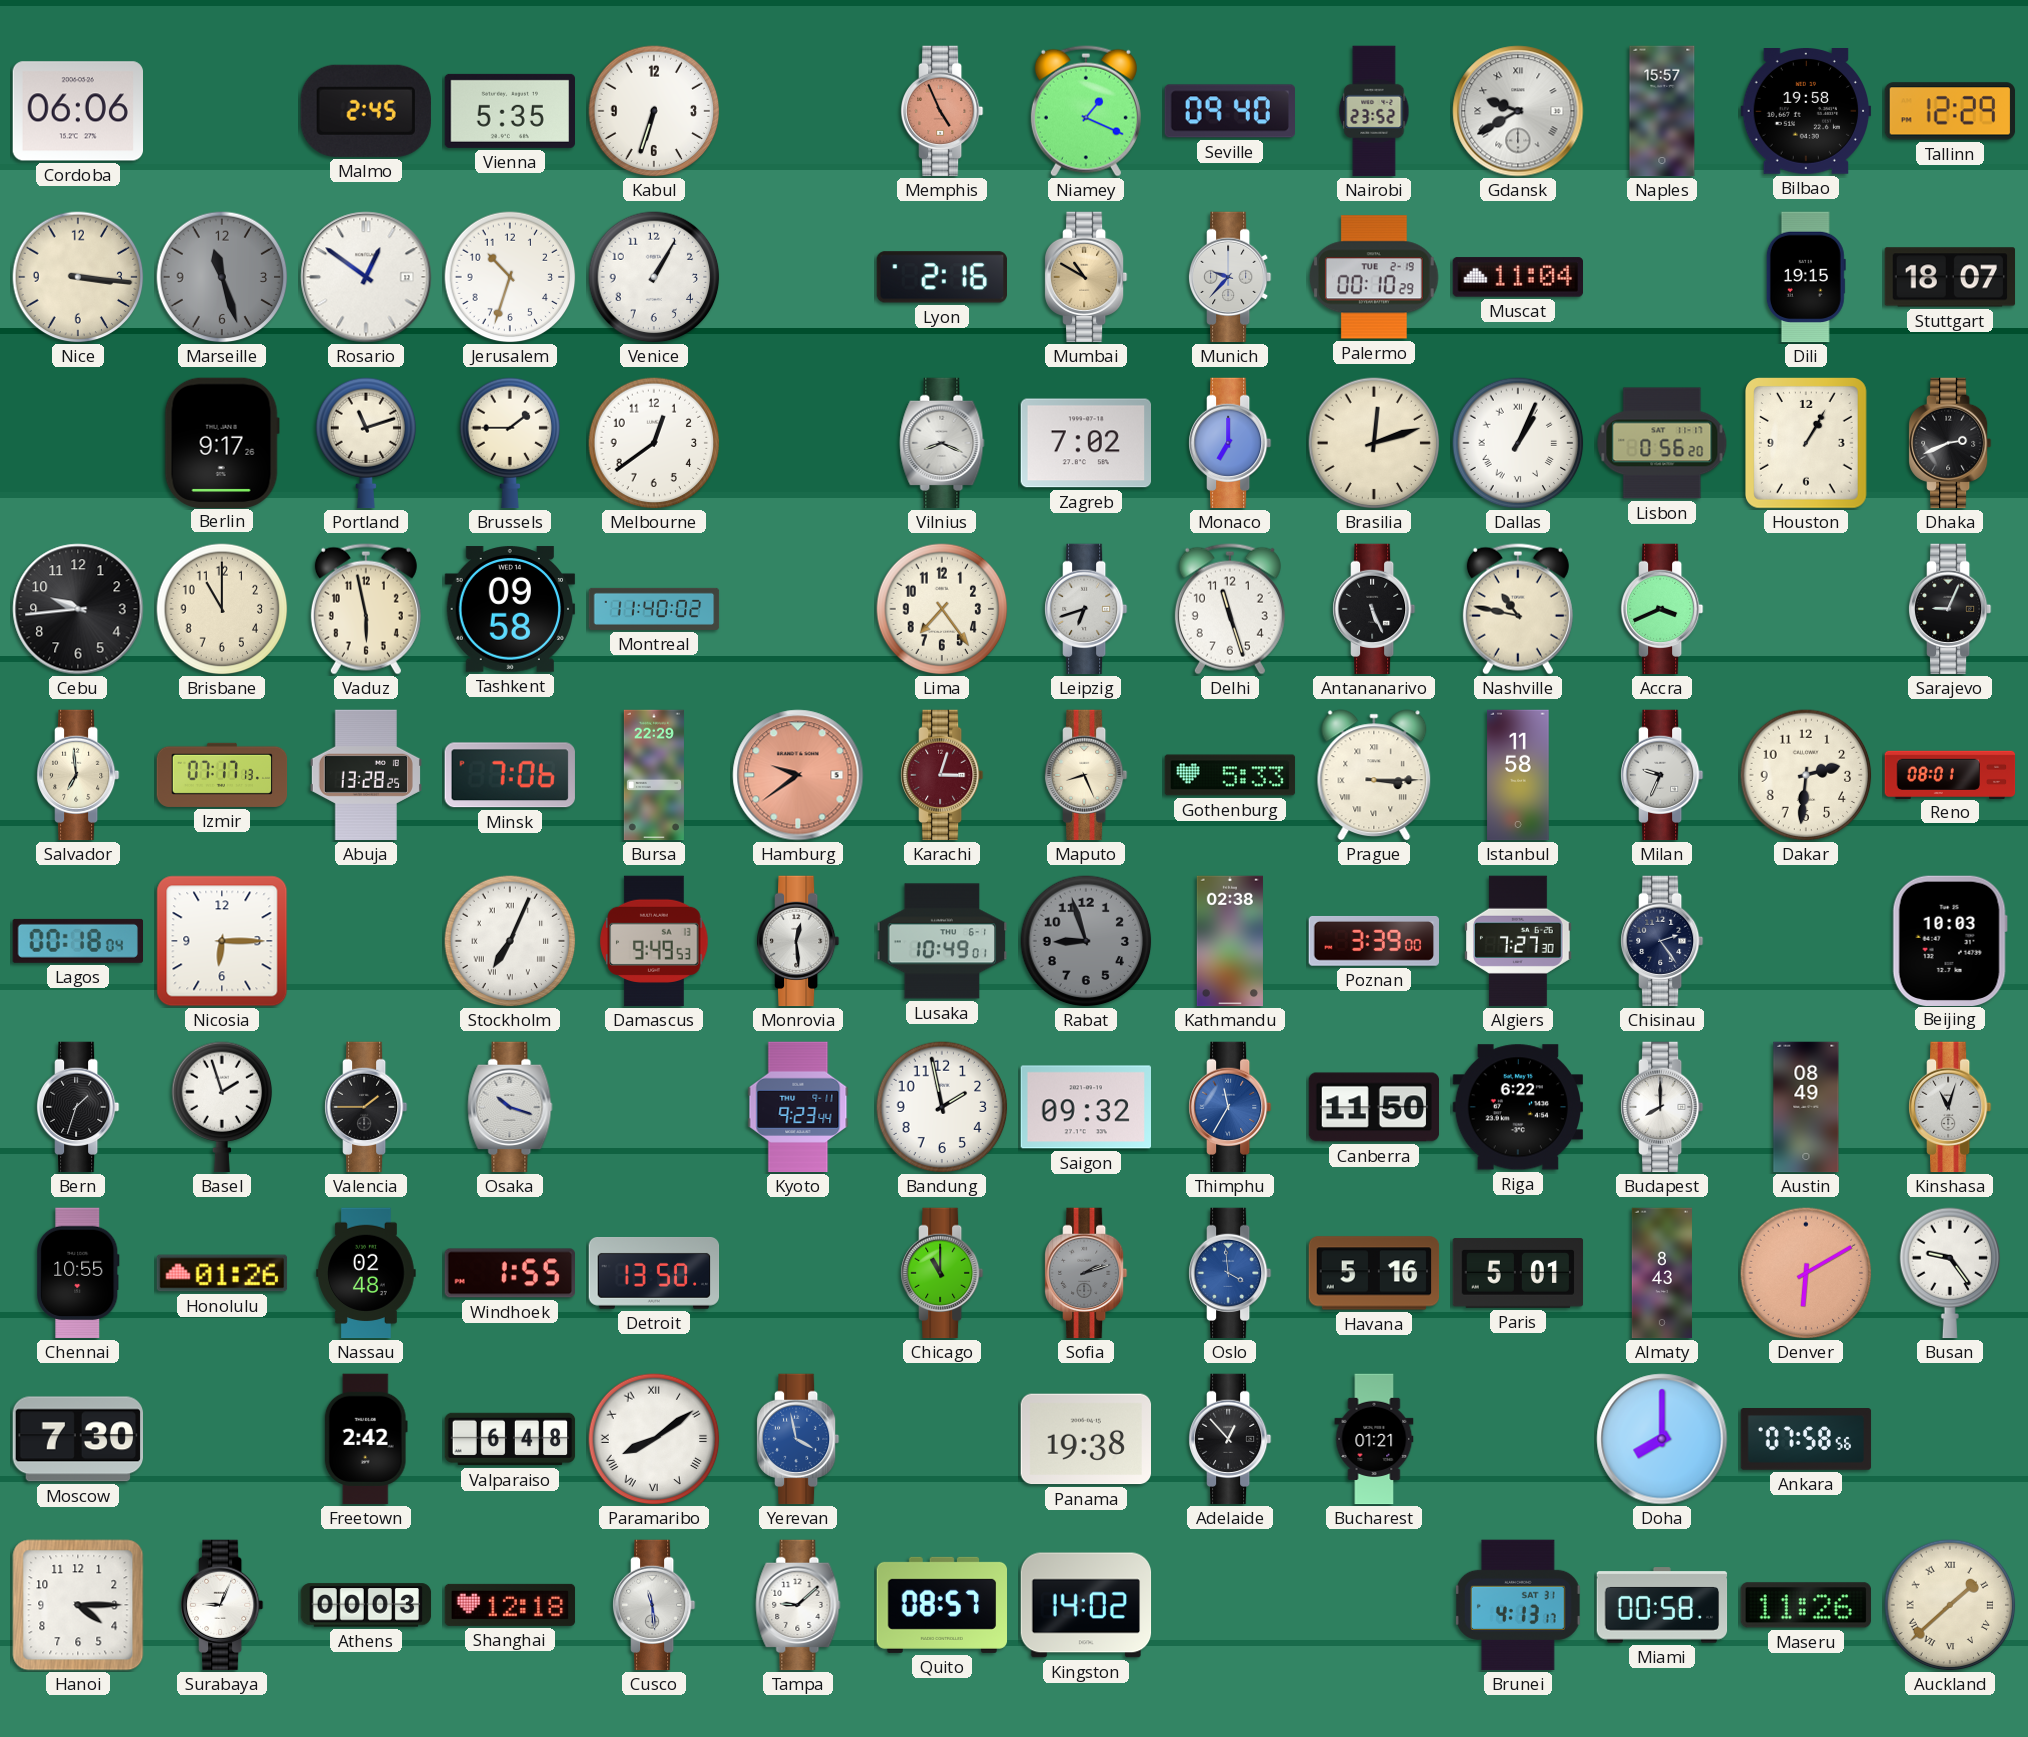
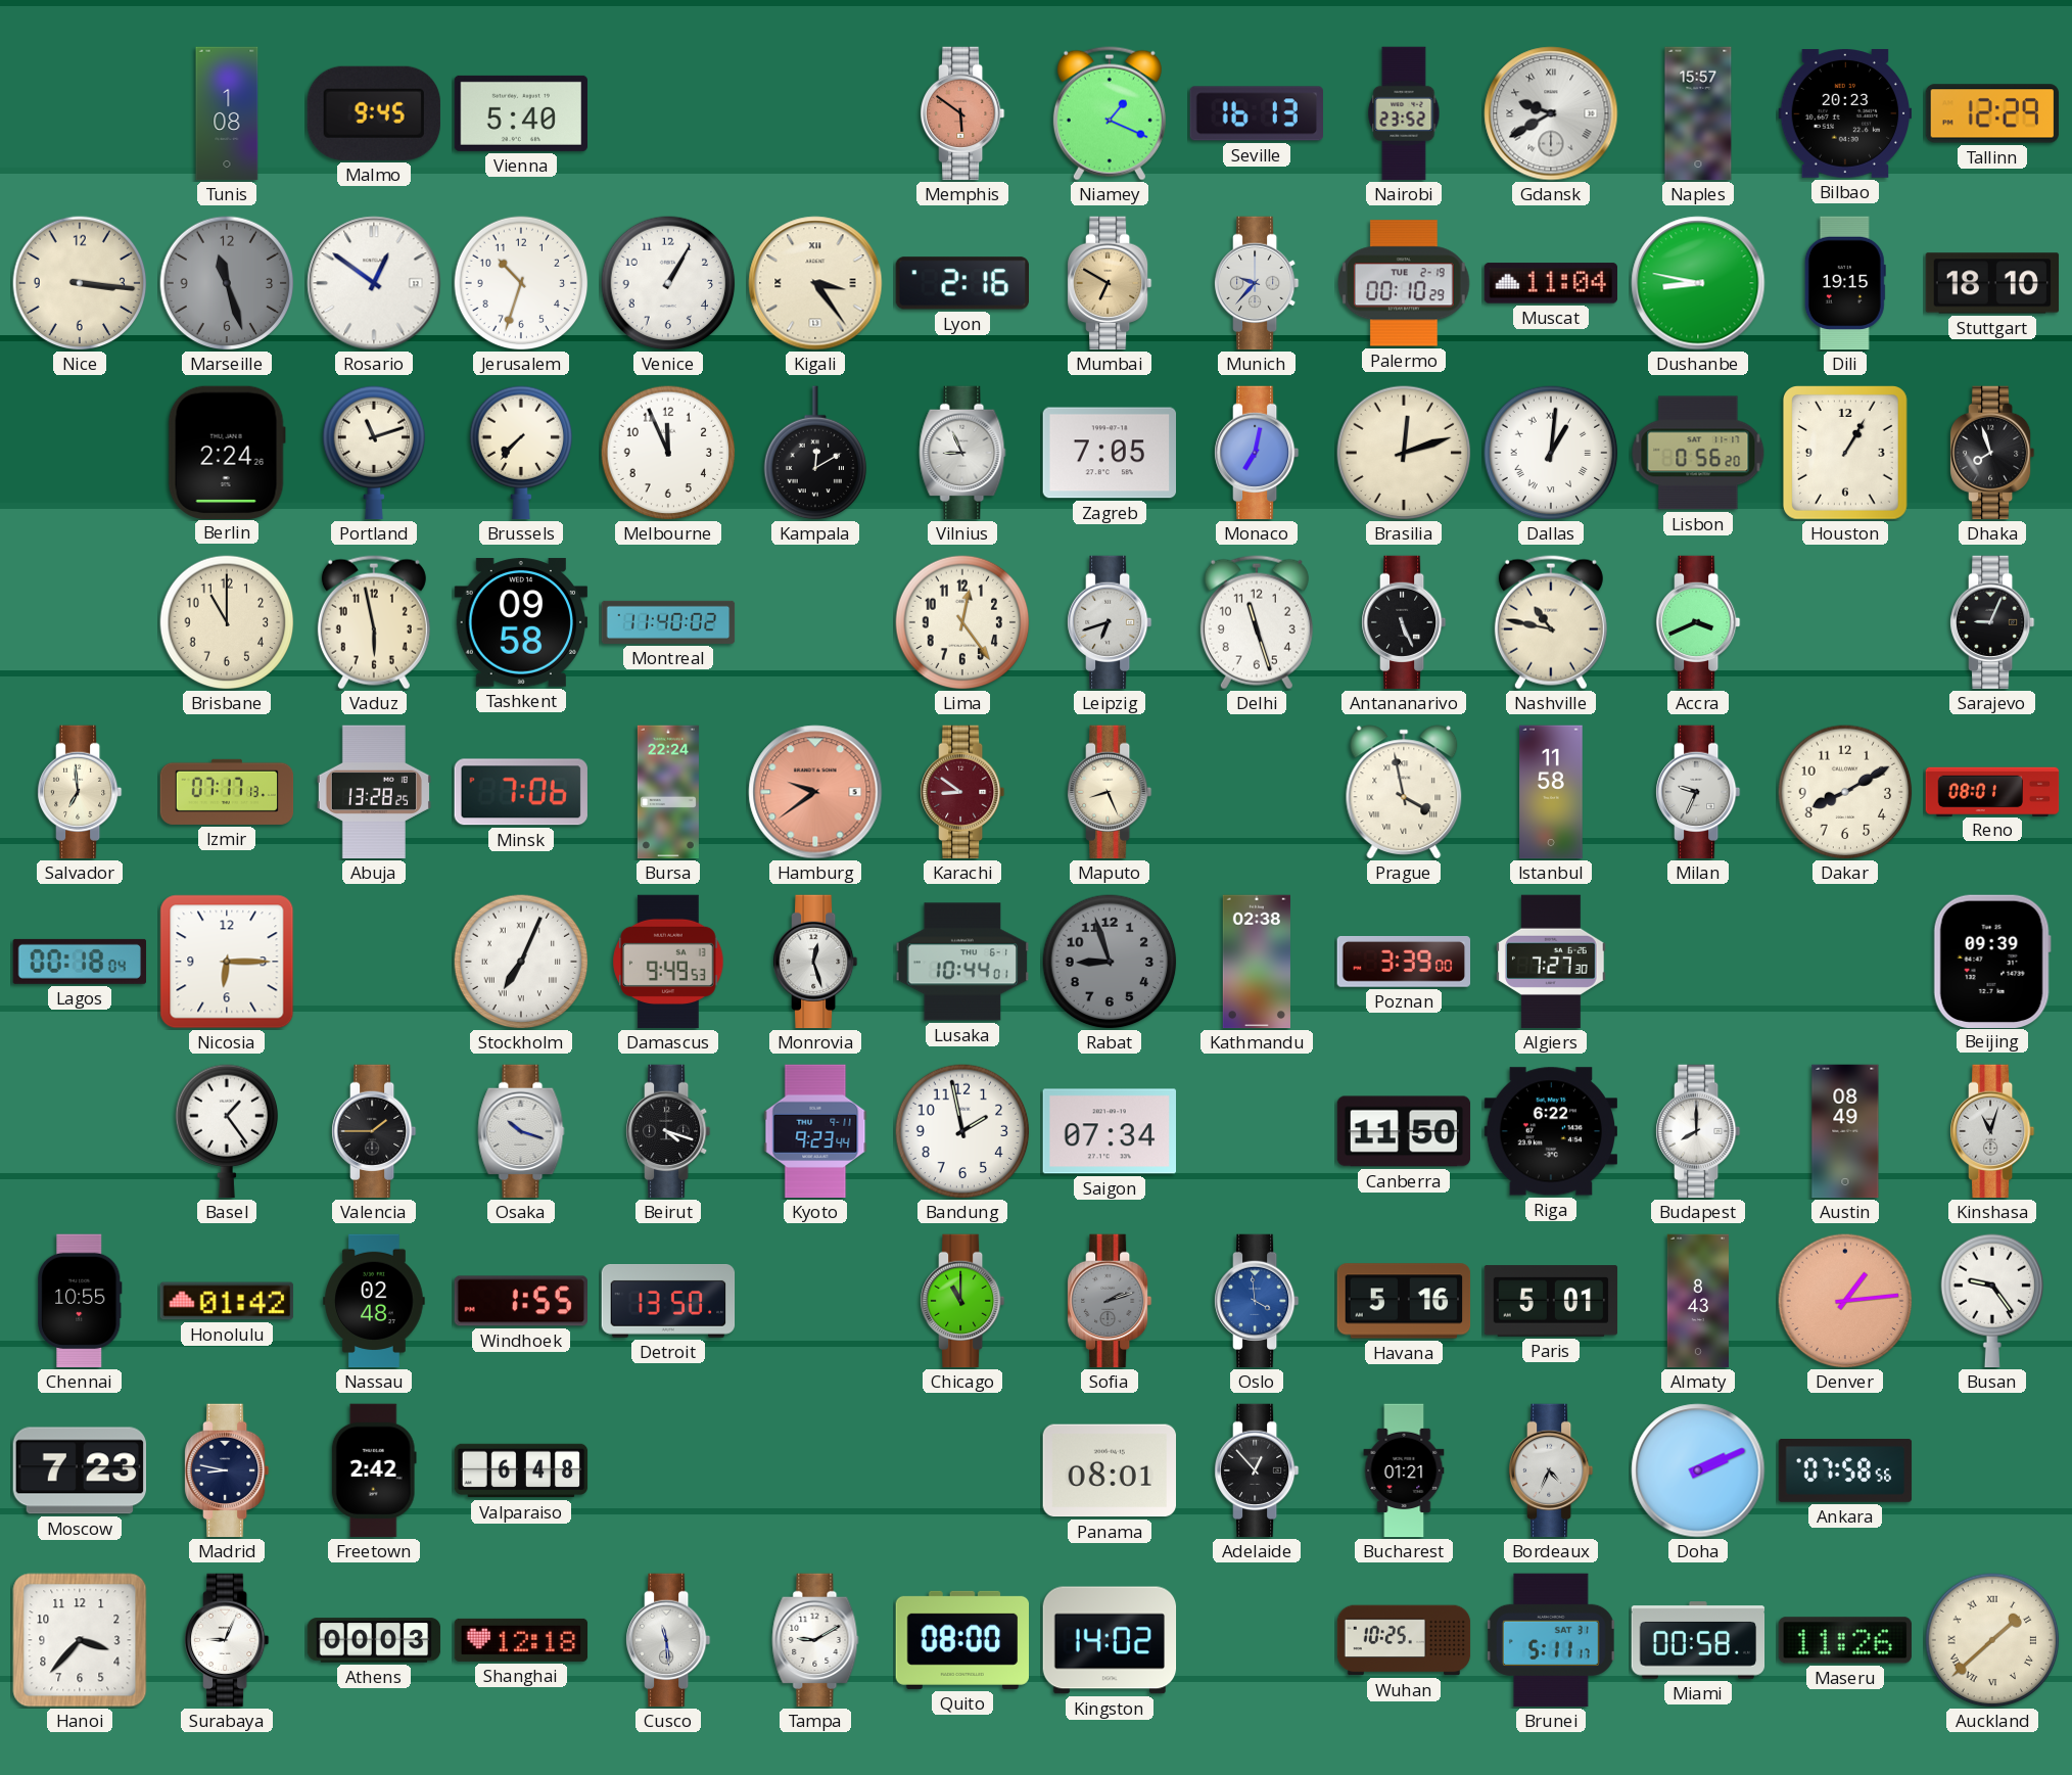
Cordoba: 06:06 -> none (77, 111)
Tunis: none -> 1:08 (227, 113)
Malmo: 2:45 -> 9:45 (374, 113)
Vienna: 5:35 -> 5:40 (521, 113)
Kabul: 6:33 -> none (654, 111)
Memphis: 4:56 -> 5:51 (963, 113)
Seville: 09:40 -> 16:13 (1256, 113)
Bilbao: 19:58 -> 20:23 (1845, 114)
Kigali: none -> 3:24 (815, 283)
Mumbai: 10:50 -> 6:50 (1111, 283)
Dushanbe: none -> 8:47 (1698, 283)
Stuttgart: 18:07 -> 18:10 (1992, 283)
Berlin: 9:17 -> 2:24 (227, 452)
Brussels: 1:45 -> 7:37 (521, 453)
Melbourne: 12:39 -> 11:56 (668, 453)
Kampala: none -> 12:10 (815, 453)
Vilnius: 8:19 -> 8:56 (962, 453)
Zagreb: 7:02 -> 7:05 (1109, 453)
Monaco: 7:00 -> 7:02 (1258, 453)
Dallas: 1:04 -> 1:01 (1551, 453)
Dhaka: 2:41 -> 7:57 (1993, 453)
Cebu: 9:44 -> none (78, 609)
Lima: 7:24 -> 12:24 (962, 622)
Bursa: 22:29 -> 22:24 (668, 792)
Karachi: 3:03 -> 8:51 (963, 792)
Gothenburg: 5:33 -> none (1230, 775)
Prague: 3:15 -> 3:58 (1404, 792)
Dakar: 2:31 -> 8:10 (1845, 792)
Monrovia: 12:29 -> 12:27 (816, 962)
Lusaka: 10:49 -> 10:44 (962, 962)
Chisinau: 2:24 -> none (1663, 941)
Beijing: 10:03 -> 09:39 (1992, 961)
Bern: 1:33 -> none (79, 1107)
Basel: 1:57 -> 1:24 (227, 1131)
Beirut: none -> 4:18 (669, 1131)
Saigon: 09:32 -> 07:34 (1109, 1131)
Thimphu: 11:35 -> none (1231, 1107)
Honolulu: 01:26 -> 01:42 (227, 1301)
Denver: 6:10 -> 1:14 (1845, 1301)
Moscow: 7:30 -> 7:23 (79, 1470)
Madrid: none -> 8:47 (228, 1470)
Paramaribo: 8:09 -> none (654, 1439)
Yerevan: 3:58 -> none (799, 1439)
Panama: 19:38 -> 08:01 (1109, 1470)
Bordeaux: none -> 4:34 (1552, 1470)
Doha: 8:00 -> 2:11 (1698, 1470)
Hanoi: 4:15 -> 3:37 (80, 1640)
Tampa: 9:08 -> 9:10 (815, 1640)
Quito: 08:57 -> 08:00 (962, 1640)
Wuhan: none -> 10:25 (1404, 1640)
Brunei: 4:13 -> 5:11 (1551, 1640)
